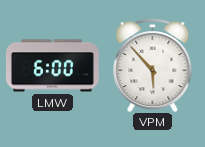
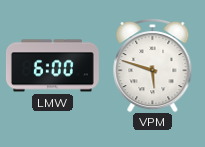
VPM: 5:53 -> 5:48 (153, 65)
